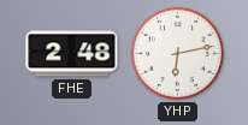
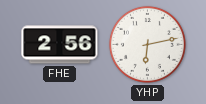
FHE: 2:48 -> 2:56 (60, 45)
